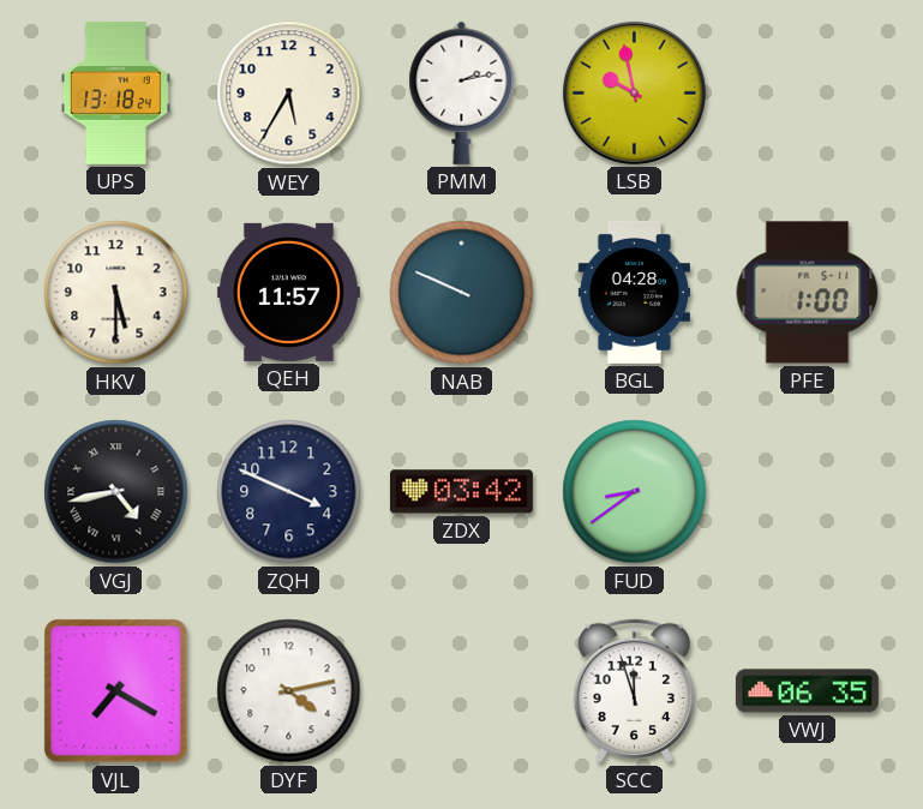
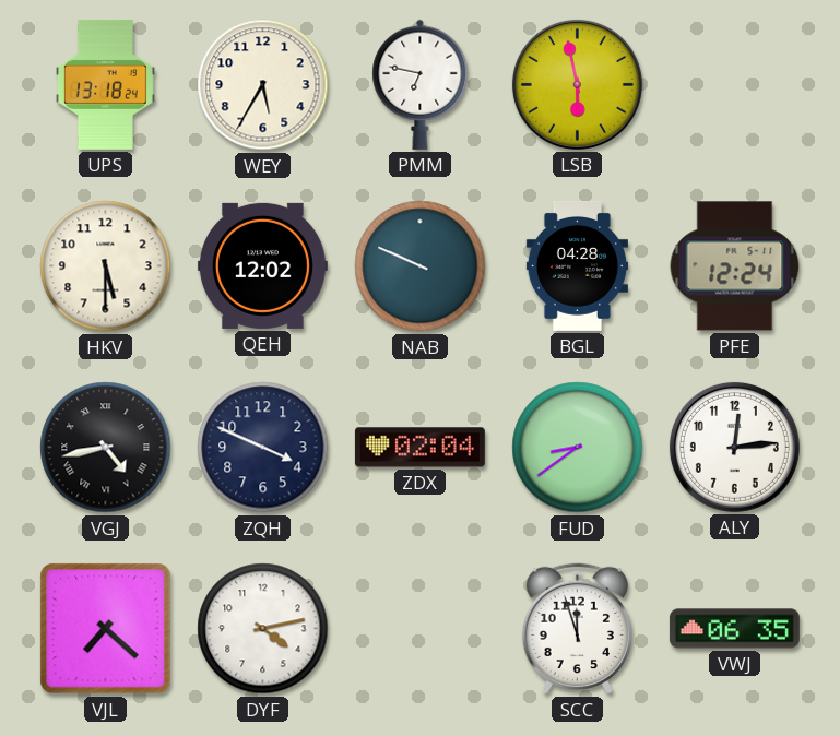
PMM: 2:13 -> 6:47 (421, 84)
LSB: 9:58 -> 5:58 (577, 84)
QEH: 11:57 -> 12:02 (262, 265)
PFE: 1:00 -> 12:24 (735, 266)
ZDX: 03:42 -> 02:04 (419, 448)
ALY: none -> 12:14 (734, 447)
VJL: 7:20 -> 7:22 (106, 629)
